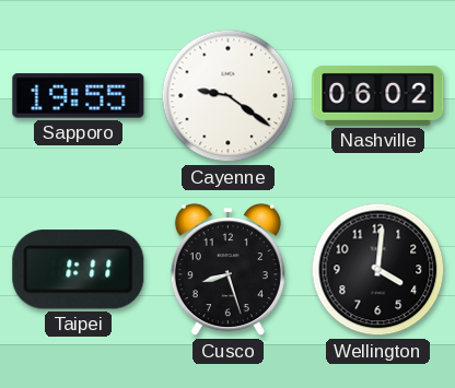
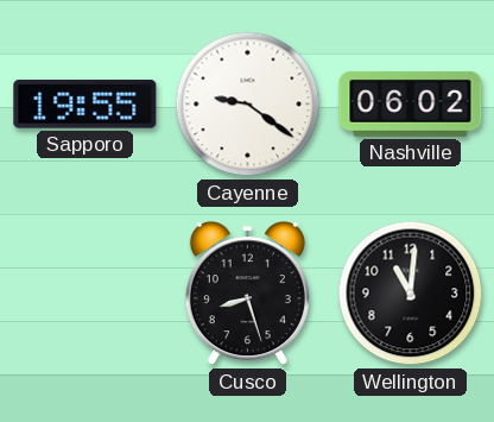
Taipei: 1:11 -> none (79, 270)
Wellington: 4:01 -> 11:01 (411, 294)
